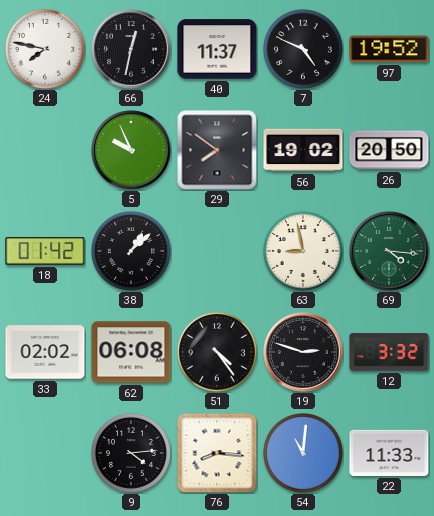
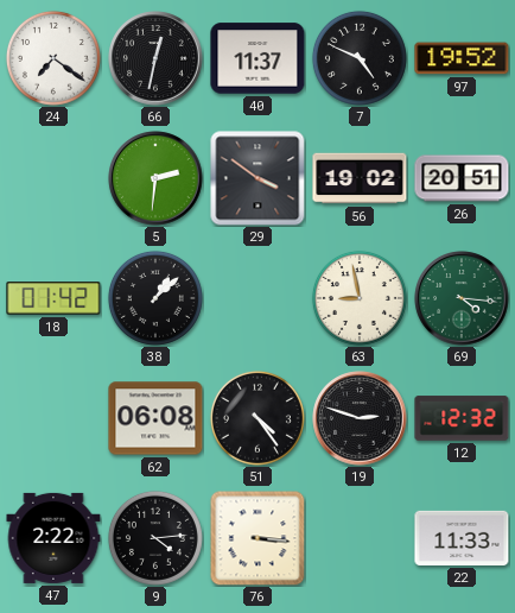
24: 7:47 -> 7:21 (53, 58)
5: 9:56 -> 2:31 (155, 178)
29: 7:51 -> 3:51 (257, 178)
26: 20:50 -> 20:51 (462, 178)
33: 02:02 -> none (45, 352)
12: 3:32 -> 12:32 (462, 418)
47: none -> 2:22 (53, 538)
76: 8:16 -> 3:16 (257, 538)
54: 11:01 -> none (303, 453)
